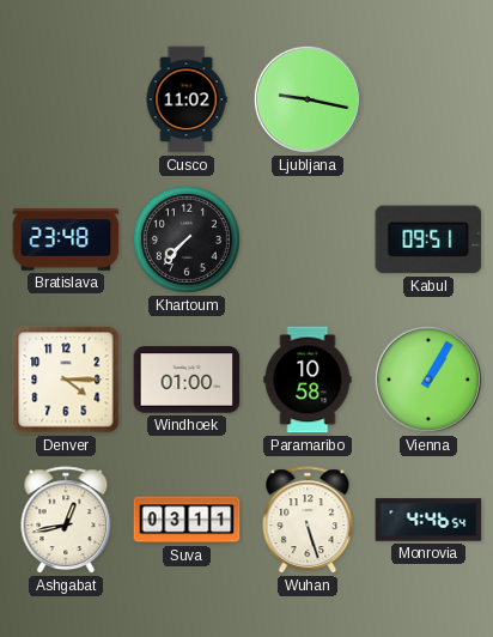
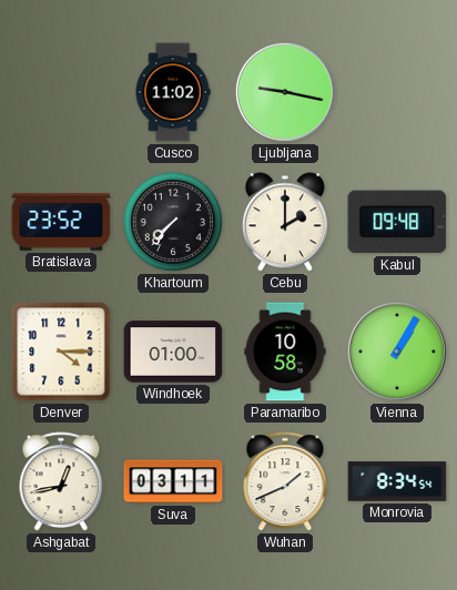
Bratislava: 23:48 -> 23:52 (61, 222)
Cebu: none -> 2:00 (285, 222)
Kabul: 09:51 -> 09:48 (397, 222)
Wuhan: 5:27 -> 1:41 (285, 482)
Monrovia: 4:46 -> 8:34 (397, 481)
